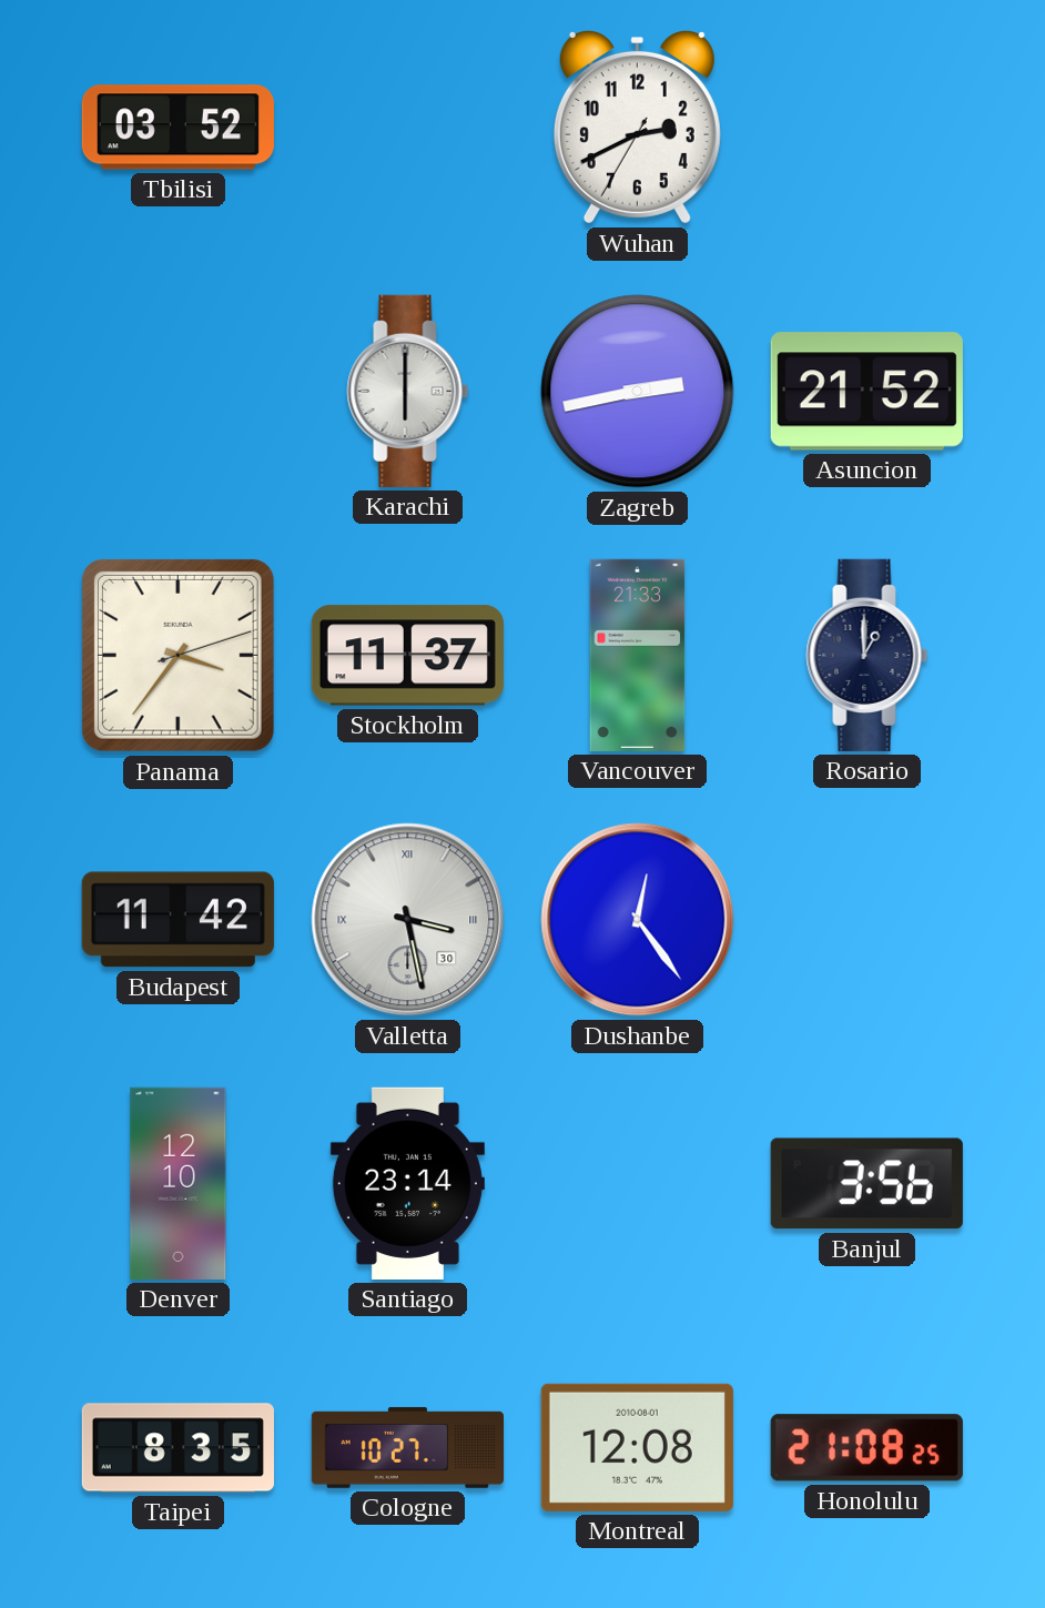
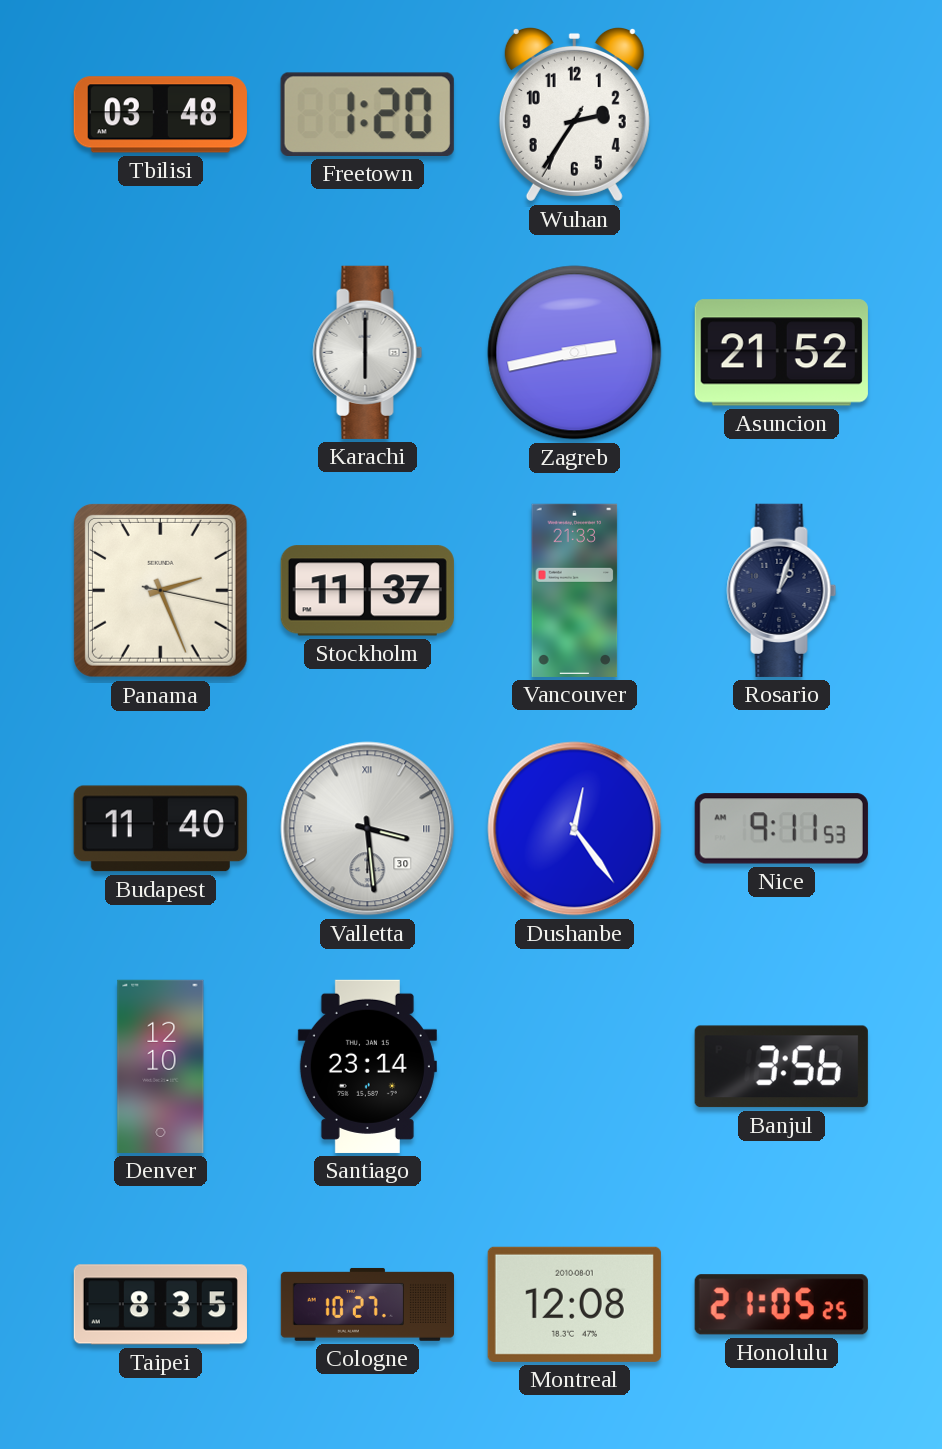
Tbilisi: 03:52 -> 03:48 (160, 115)
Freetown: none -> 1:20 (367, 114)
Wuhan: 2:40 -> 2:35 (574, 114)
Panama: 3:36 -> 2:26 (160, 590)
Rosario: 1:00 -> 1:03 (782, 590)
Budapest: 11:42 -> 11:40 (160, 829)
Valletta: 3:28 -> 3:29 (368, 829)
Nice: none -> 9:11 (781, 829)
Honolulu: 21:08 -> 21:05 (781, 1305)
